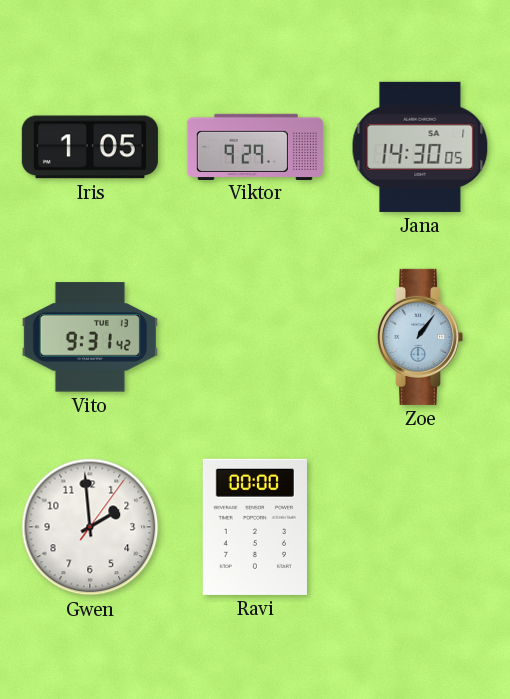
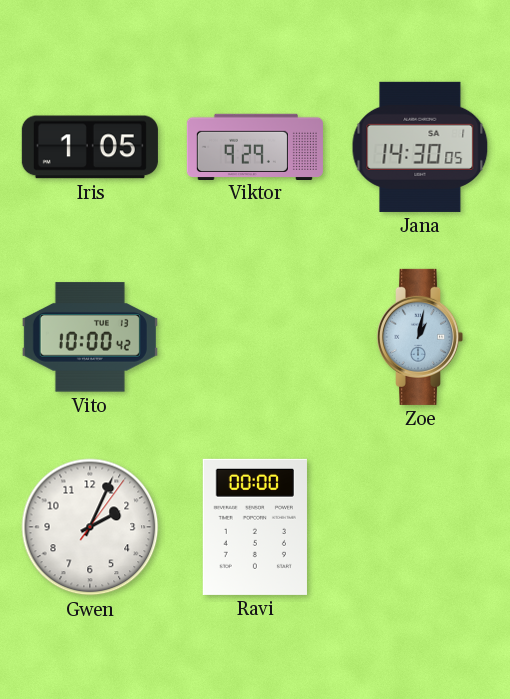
Vito: 9:31 -> 10:00 (90, 337)
Zoe: 1:06 -> 1:02 (420, 337)
Gwen: 1:59 -> 2:04 (90, 527)
